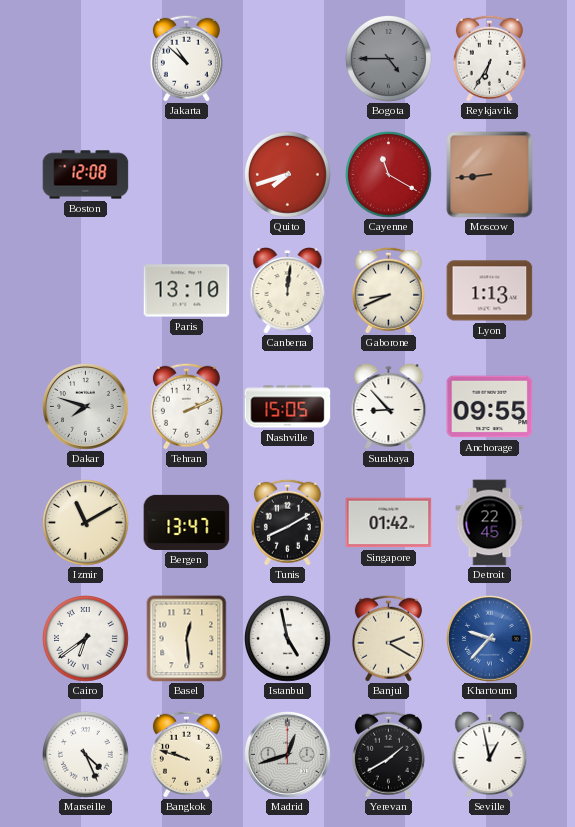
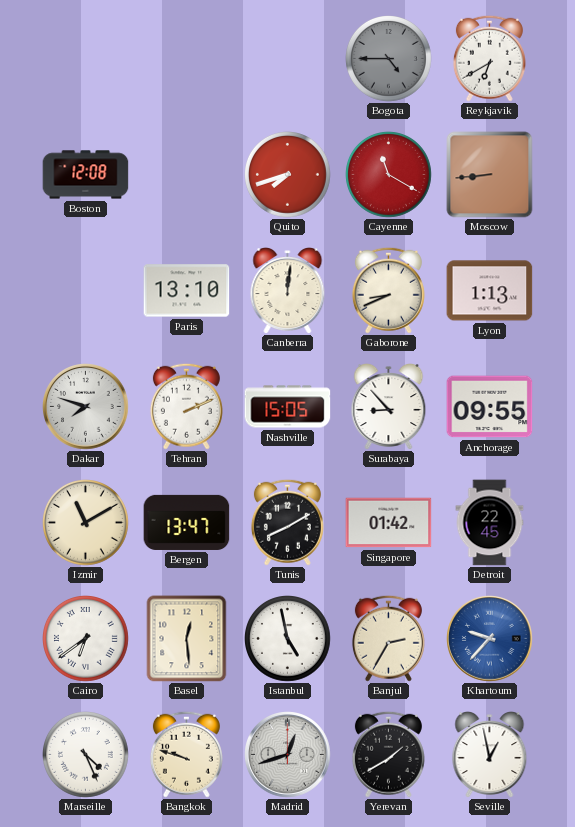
Jakarta: 10:52 -> none (186, 58)
Reykjavik: 6:35 -> 6:40 (489, 58)
Banjul: 2:20 -> 2:35 (388, 638)
